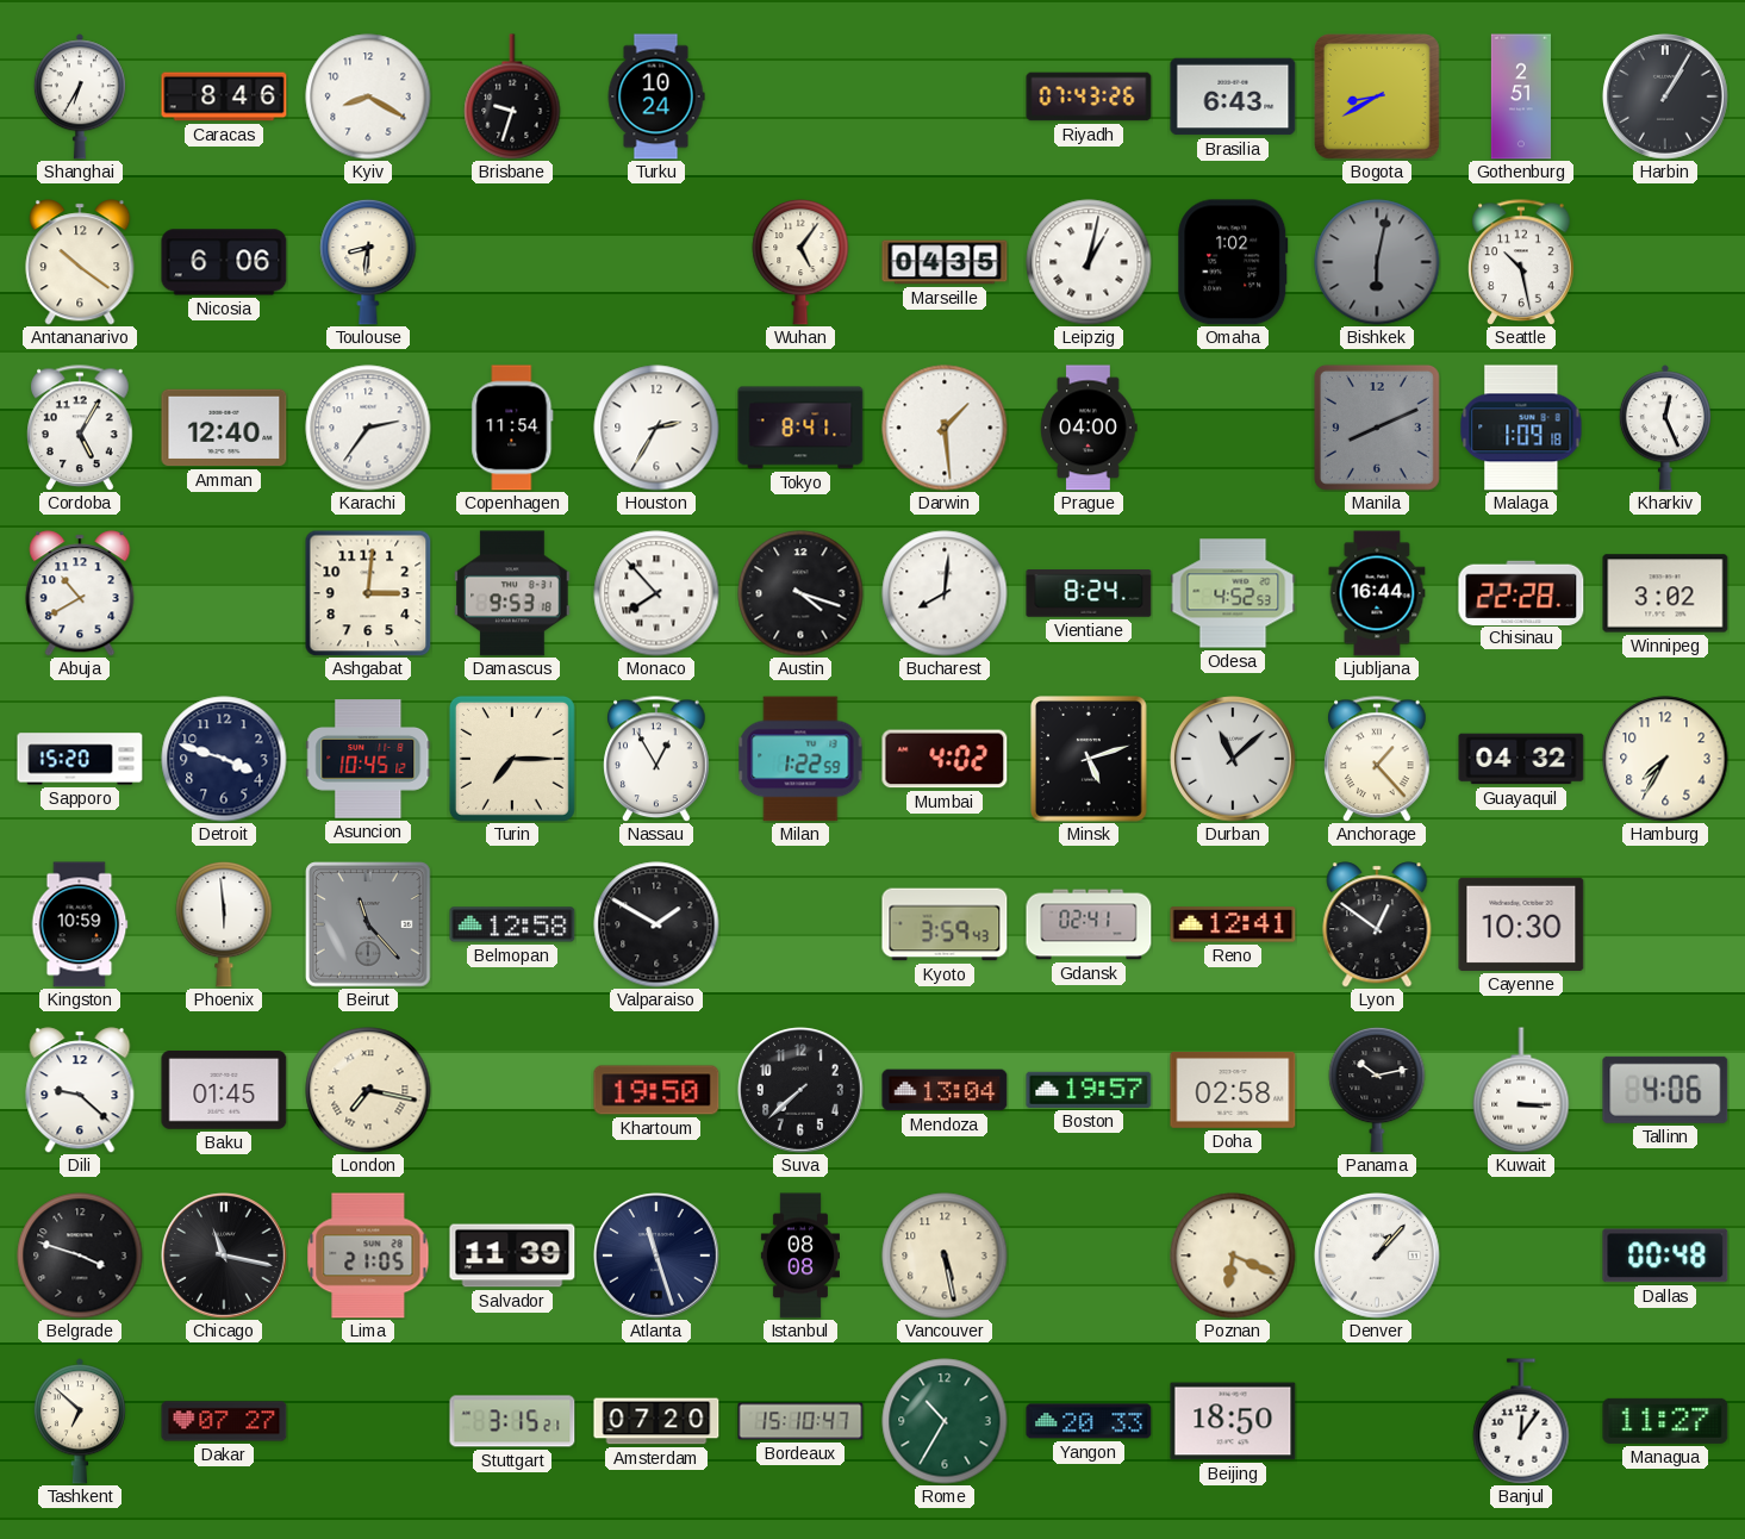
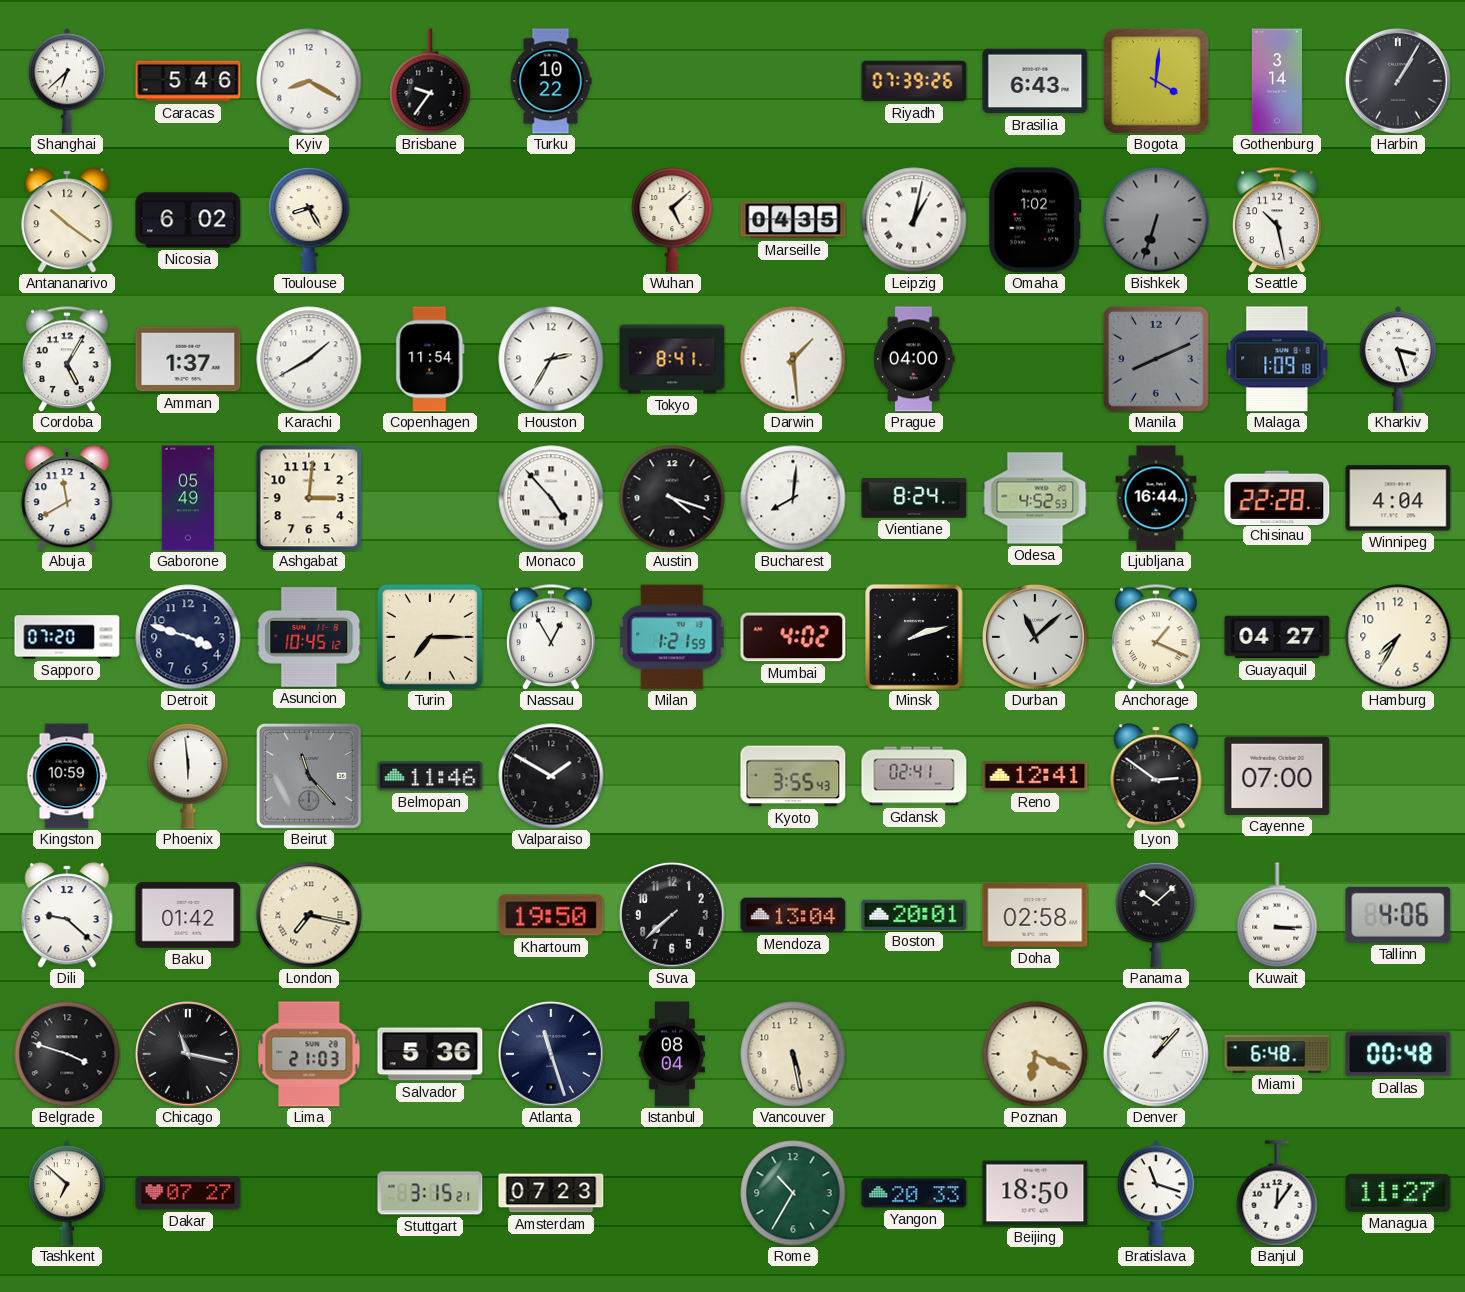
Shanghai: 6:35 -> 6:38 (67, 81)
Caracas: 8:46 -> 5:46 (188, 81)
Brisbane: 9:33 -> 9:36 (430, 81)
Turku: 10:24 -> 10:22 (551, 81)
Riyadh: 07:43 -> 07:39 (914, 81)
Bogota: 8:40 -> 4:01 (1157, 82)
Gothenburg: 2:51 -> 3:14 (1277, 81)
Nicosia: 6:06 -> 6:02 (188, 220)
Toulouse: 8:31 -> 8:25 (309, 220)
Wuhan: 5:06 -> 5:08 (672, 220)
Bishkek: 6:02 -> 6:33 (1156, 220)
Amman: 12:40 -> 1:37 (188, 359)
Karachi: 2:36 -> 1:40 (309, 359)
Kharkiv: 12:26 -> 3:27 (1398, 359)
Abuja: 10:40 -> 11:40 (67, 498)
Gaborone: none -> 05:49 (188, 498)
Damascus: 9:53 -> none (512, 593)
Monaco: 7:53 -> 4:53 (551, 498)
Winnipeg: 3:02 -> 4:04 (1398, 498)
Sapporo: 15:20 -> 07:20 (67, 637)
Milan: 1:22 -> 1:21 (672, 637)
Minsk: 5:12 -> 2:12 (915, 637)
Anchorage: 1:23 -> 1:19 (1156, 637)
Guayaquil: 04:32 -> 04:27 (1277, 637)
Belmopan: 12:58 -> 11:46 (430, 776)
Kyoto: 3:59 -> 3:55 (793, 776)
Lyon: 12:51 -> 2:51 (1156, 776)
Cayenne: 10:30 -> 07:00 (1277, 776)
Baku: 01:45 -> 01:42 (188, 916)
Boston: 19:57 -> 20:01 (914, 915)
Panama: 10:13 -> 10:08 (1156, 915)
Lima: 21:05 -> 21:03 (309, 1054)
Salvador: 11:39 -> 5:36 (430, 1054)
Istanbul: 08:08 -> 08:04 (672, 1054)
Miami: none -> 6:48 (1277, 1054)
Amsterdam: 07:20 -> 07:23 (551, 1193)
Bordeaux: 15:10 -> none (800, 1421)
Bratislava: none -> 11:18 (1156, 1193)
